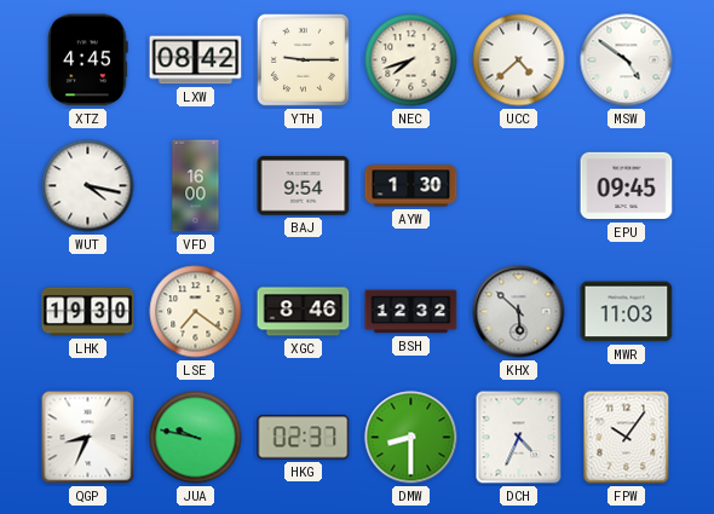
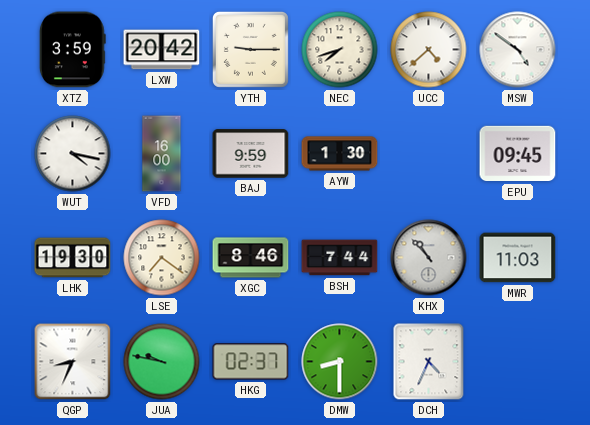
XTZ: 4:45 -> 3:59 (72, 50)
LXW: 08:42 -> 20:42 (162, 50)
BAJ: 9:54 -> 9:59 (251, 154)
BSH: 12:32 -> 7:44 (340, 258)
KHX: 5:52 -> 10:53 (429, 258)
FPW: 10:06 -> none (627, 438)
